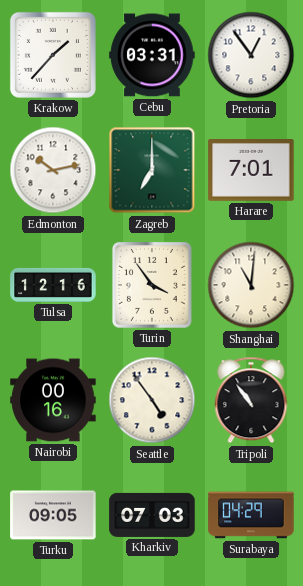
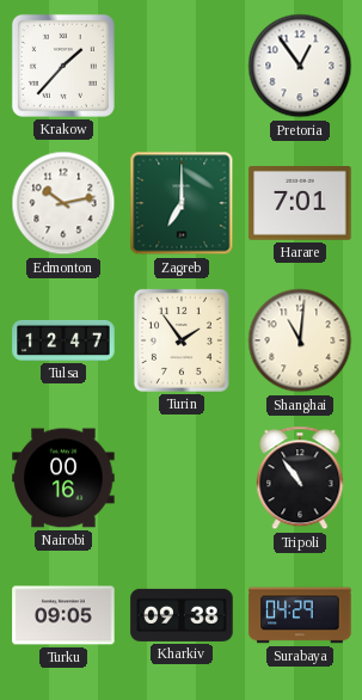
Cebu: 03:31 -> none (152, 55)
Tulsa: 12:16 -> 12:47 (63, 340)
Turin: 3:54 -> 1:54 (182, 340)
Seattle: 4:54 -> none (152, 400)
Kharkiv: 07:03 -> 09:38 (182, 615)
